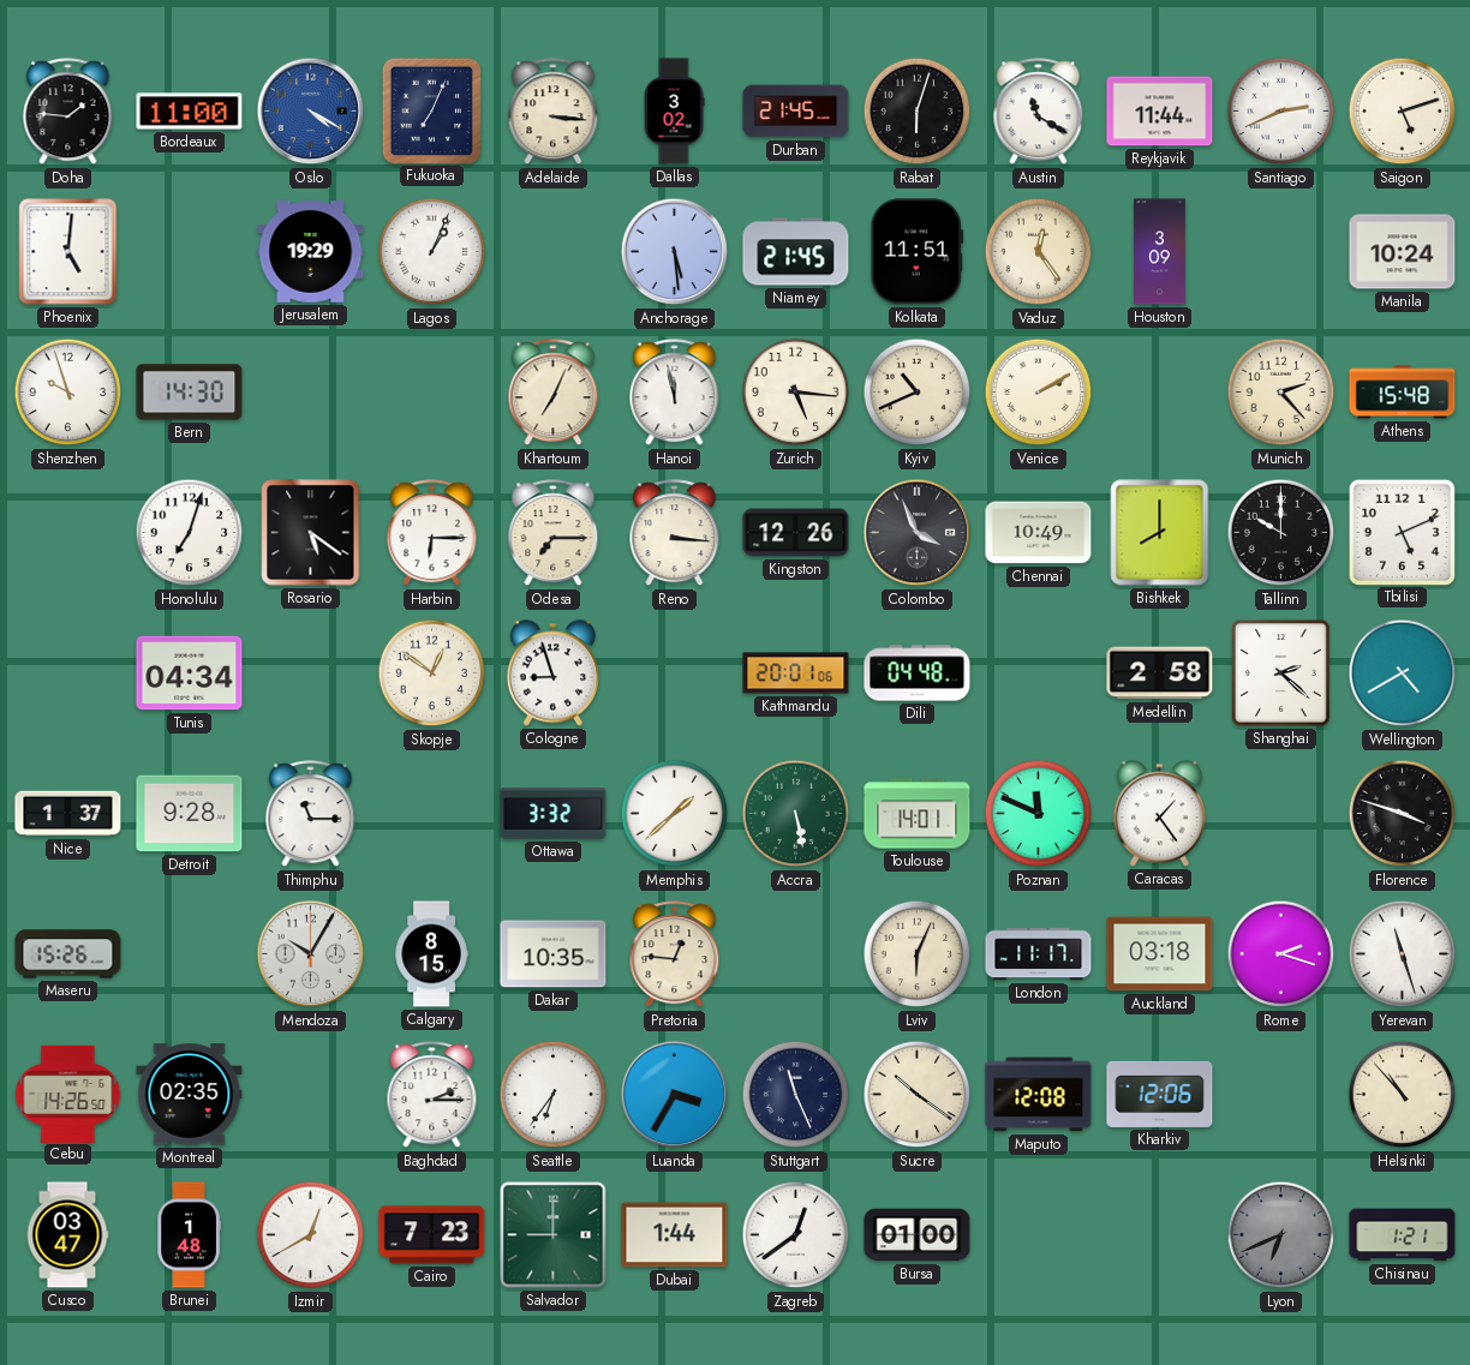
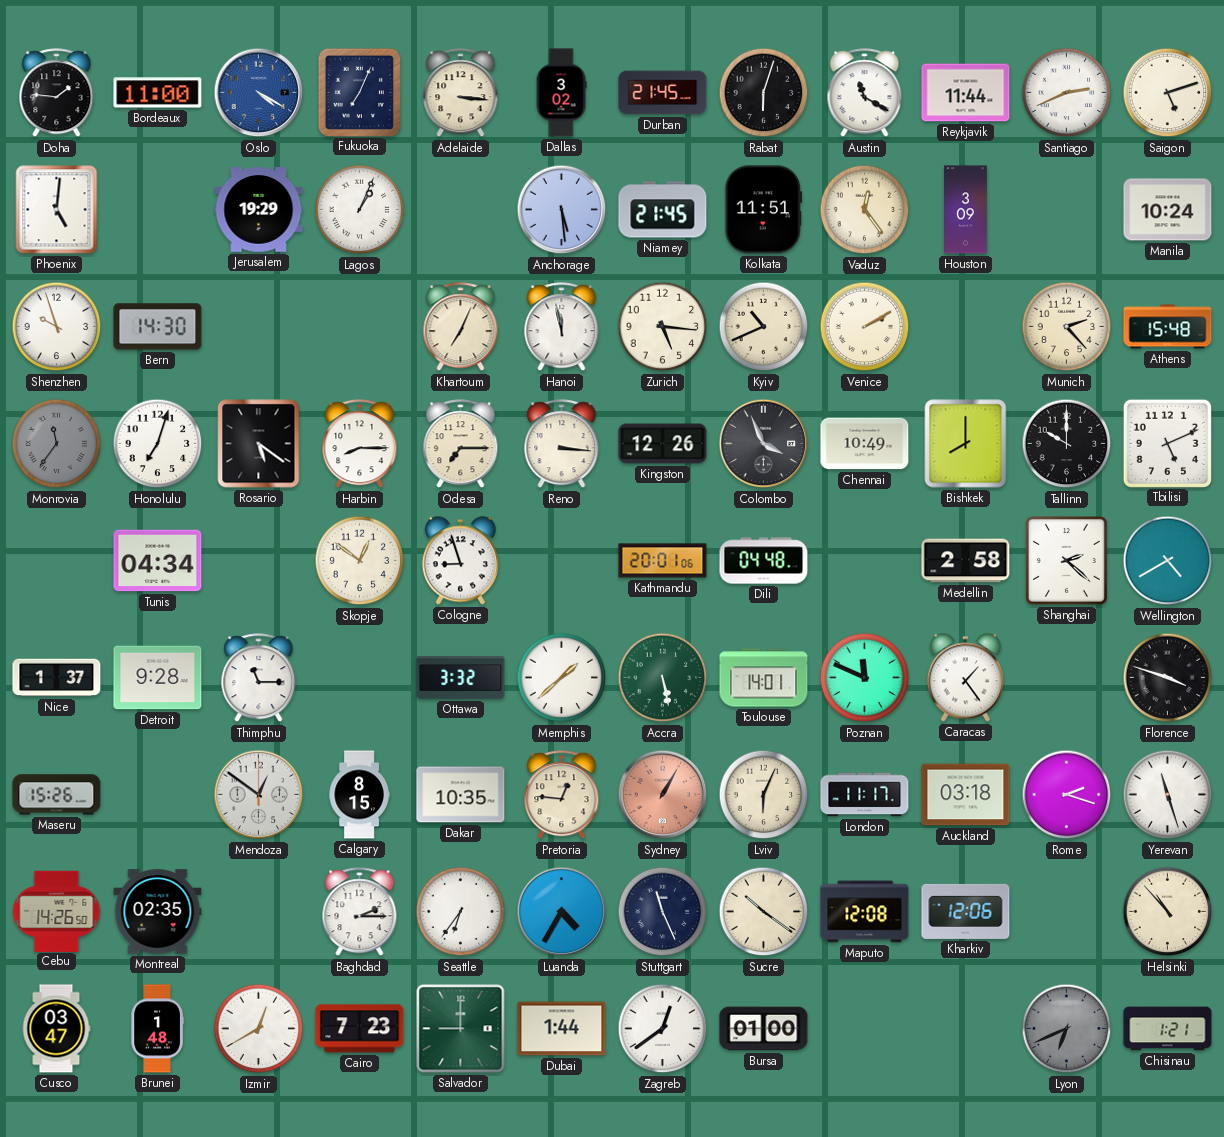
Monrovia: none -> 11:36 (57, 444)
Harbin: 6:15 -> 8:15 (360, 444)
Mendoza: 10:05 -> 12:51 (259, 795)
Sydney: none -> 1:05 (663, 795)
Luanda: 3:35 -> 4:35 (562, 912)
